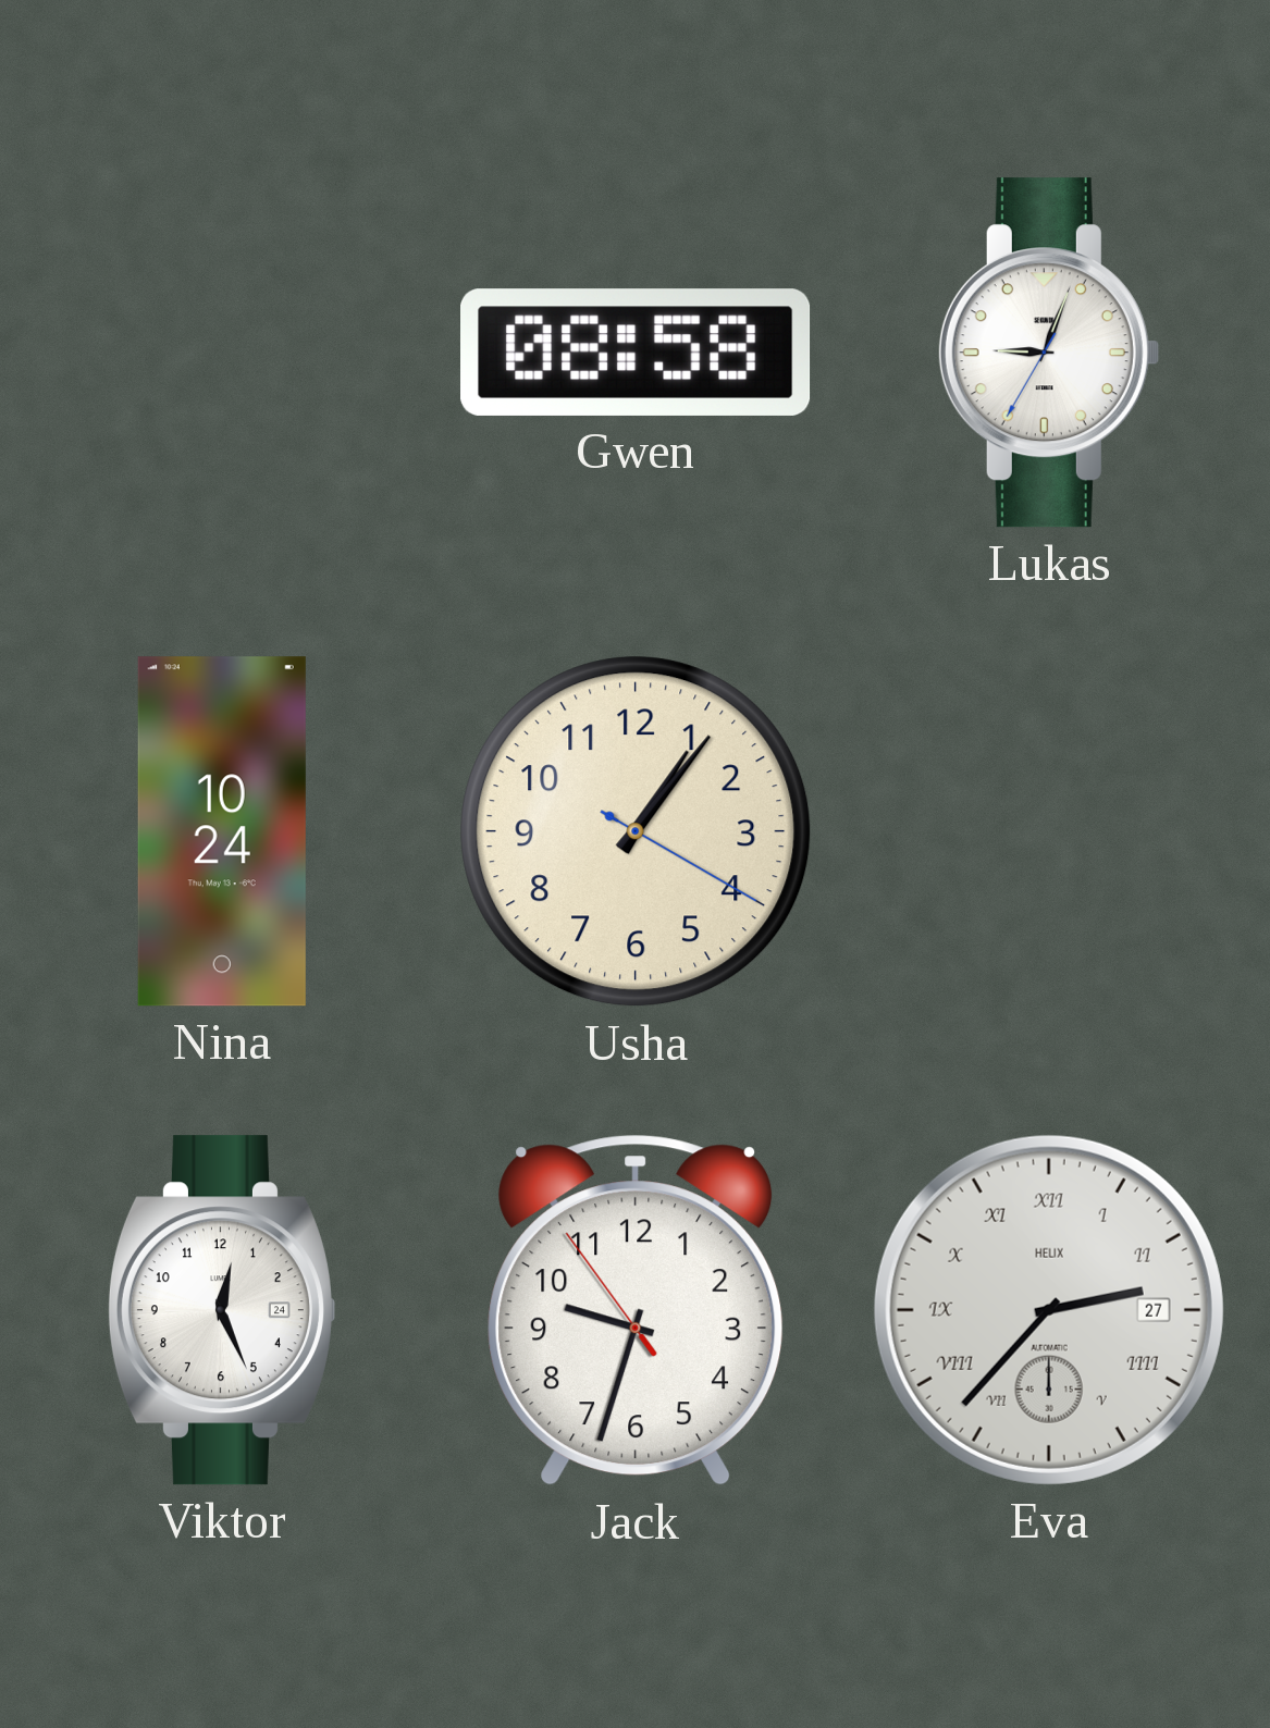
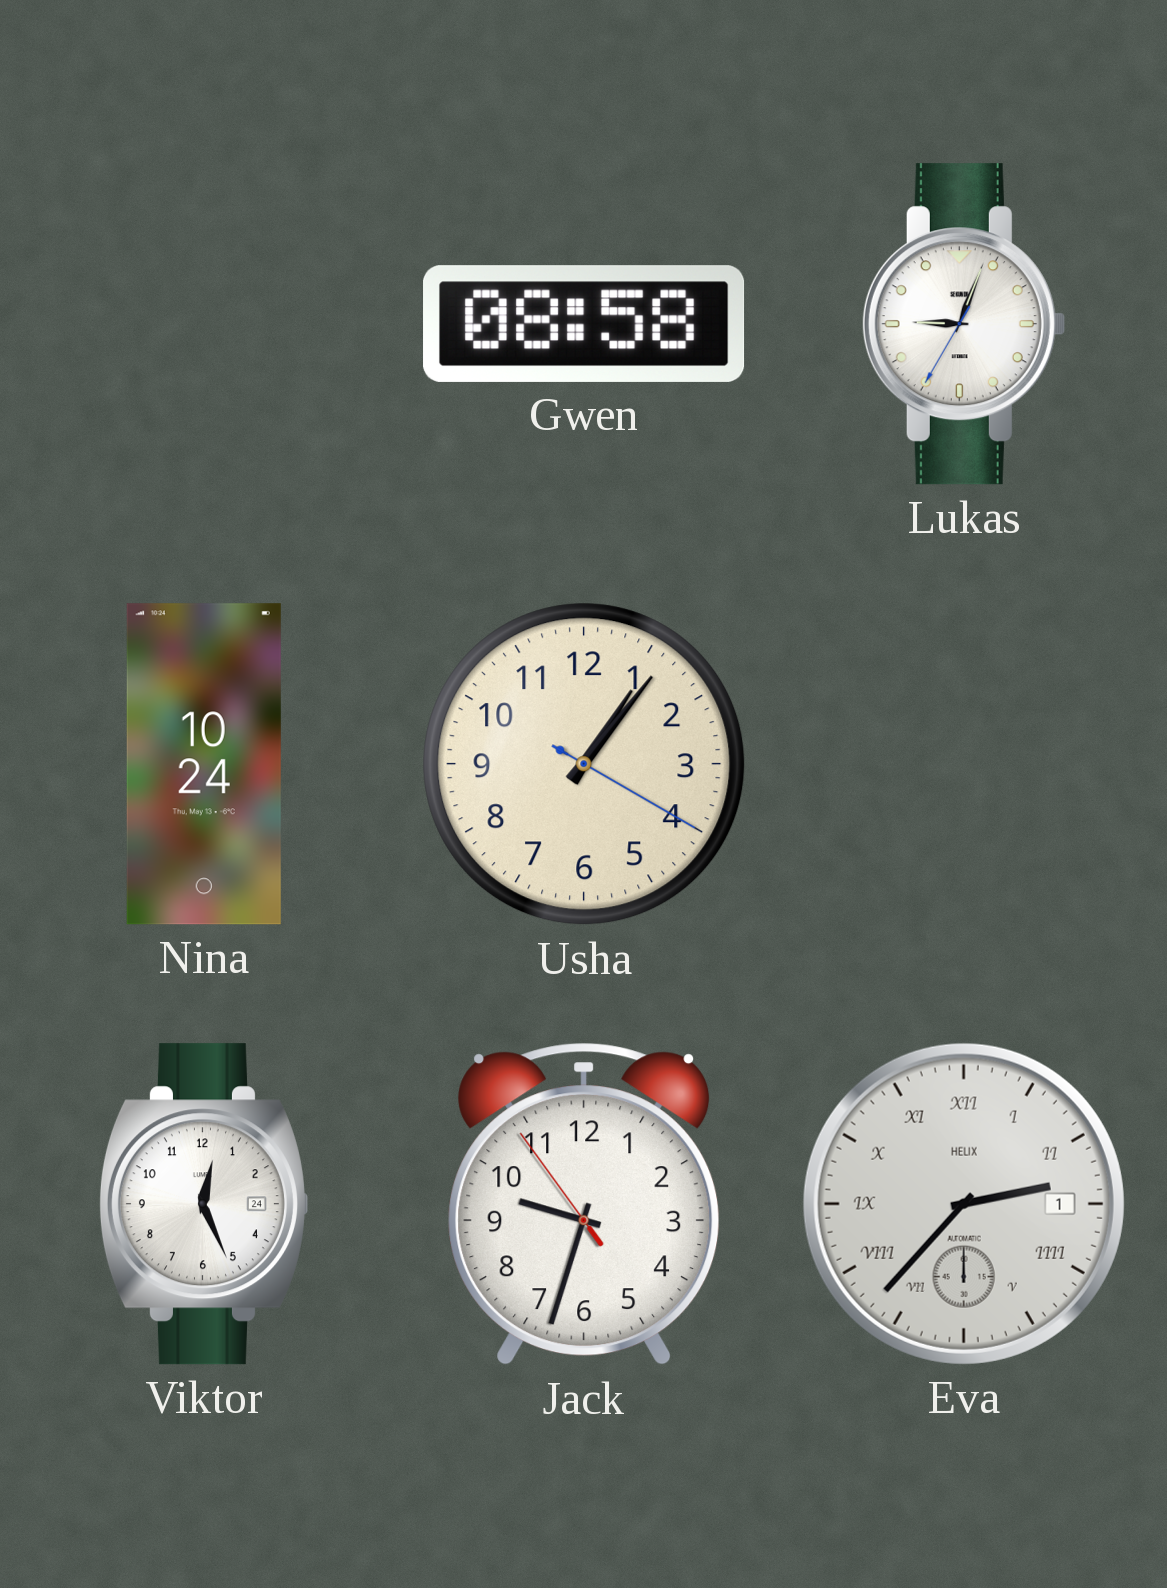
Eva date: 27 -> 1 (964, 1204)
